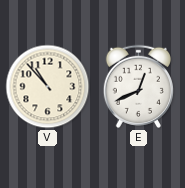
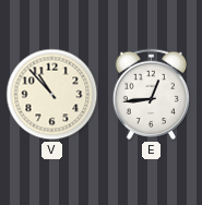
E: 12:41 -> 12:44 (151, 94)
